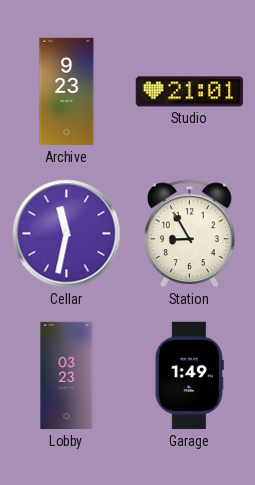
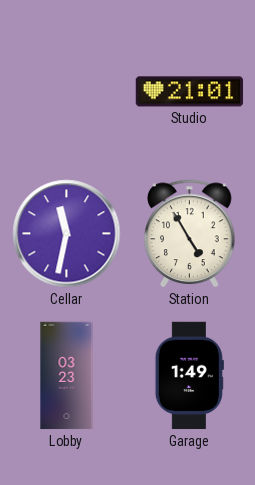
Archive: 9:23 -> none (67, 92)
Station: 8:55 -> 4:55 (190, 234)
